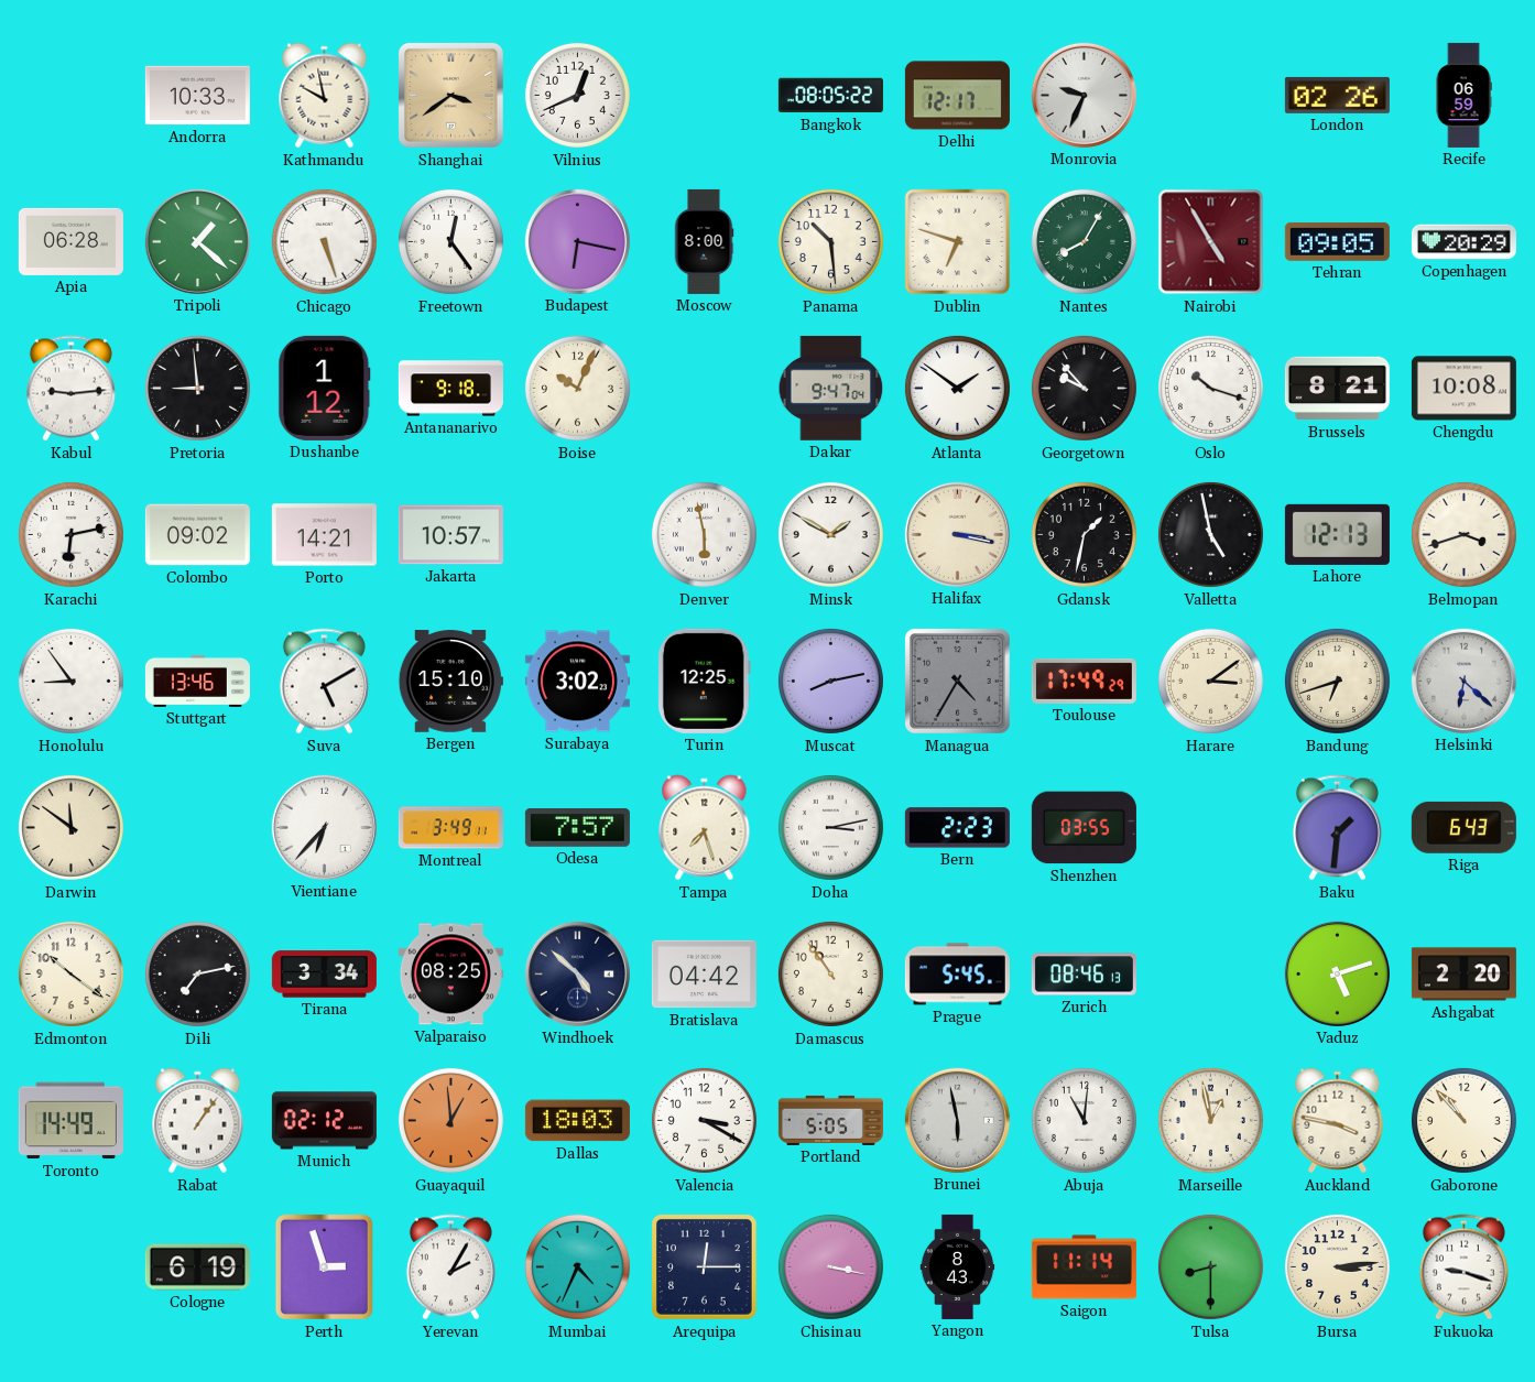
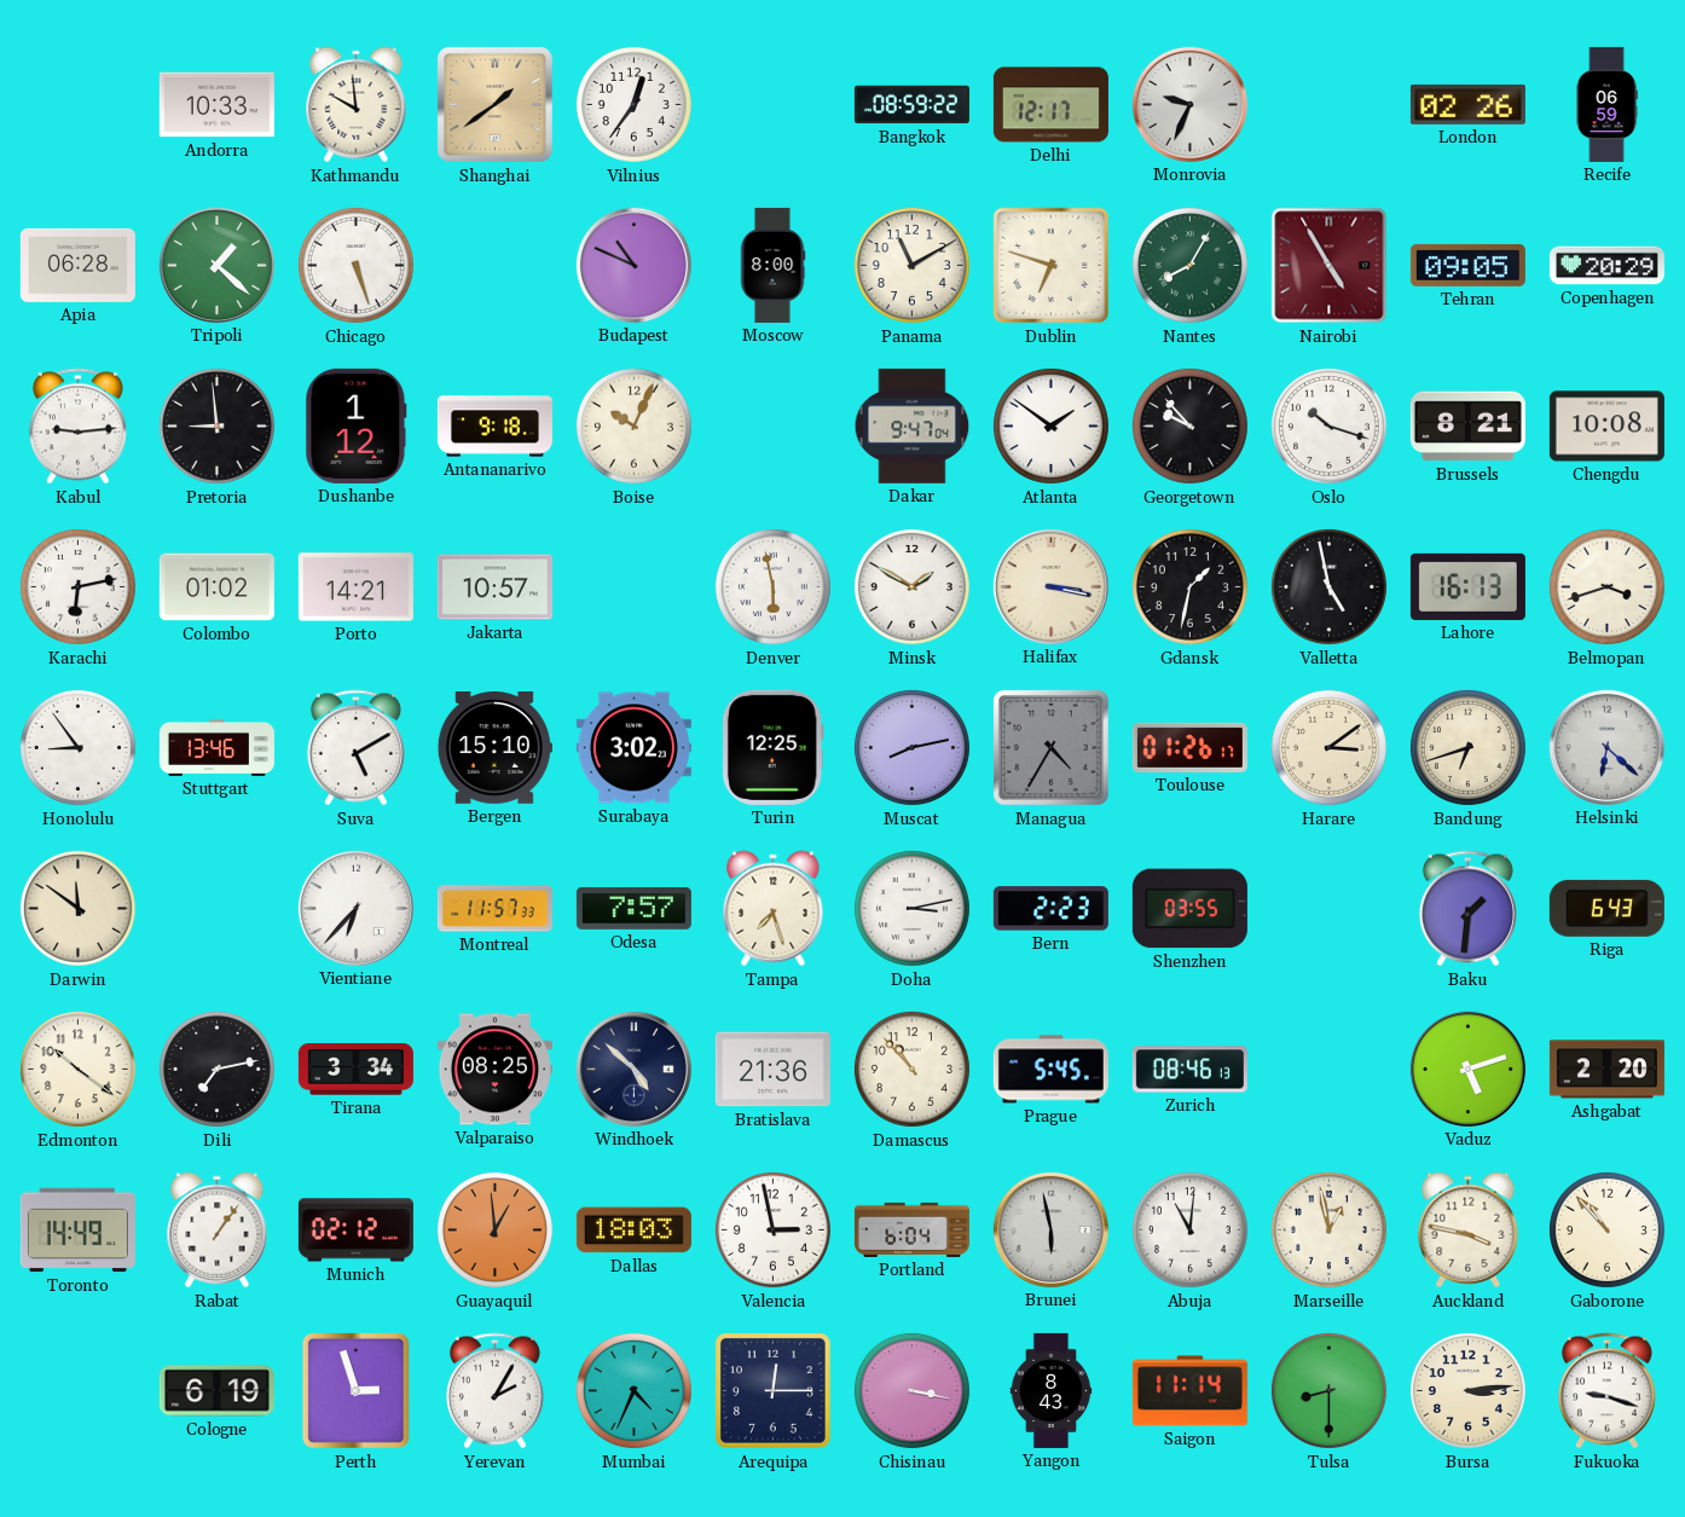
Kathmandu: 9:58 -> 9:59 (357, 105)
Shanghai: 3:39 -> 1:39 (494, 104)
Vilnius: 12:41 -> 12:36 (633, 104)
Bangkok: 08:05 -> 08:59 (911, 105)
Freetown: 12:24 -> none (450, 241)
Budapest: 6:17 -> 10:49 (633, 265)
Panama: 10:29 -> 11:10 (911, 265)
Colombo: 09:02 -> 01:02 (216, 587)
Lahore: 12:13 -> 16:13 (1467, 586)
Toulouse: 17:49 -> 01:26 (1189, 747)
Montreal: 3:49 -> 11:57 (494, 909)
Bratislava: 04:42 -> 21:36 (772, 1070)
Damascus: 10:54 -> 10:53 (911, 1069)
Valencia: 3:20 -> 2:58 (772, 1229)
Portland: 5:05 -> 6:04 (911, 1229)
